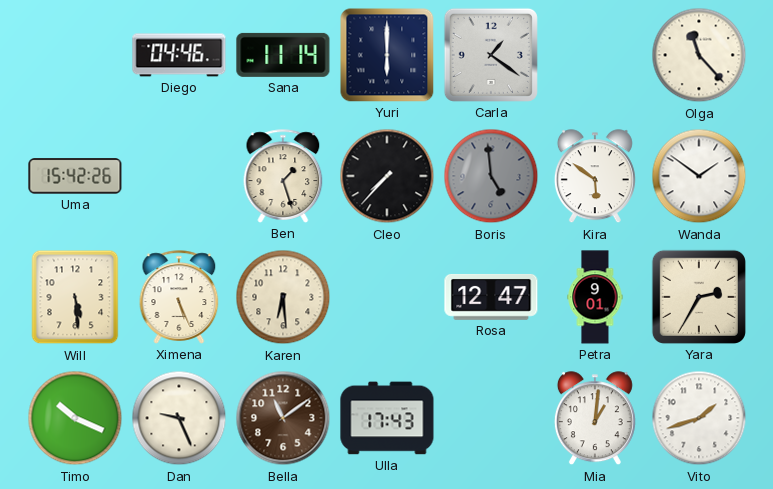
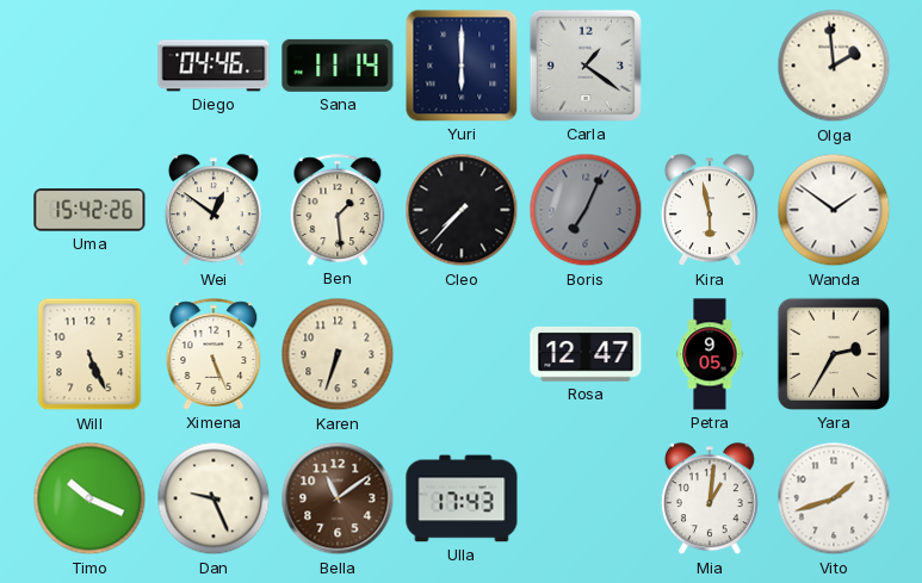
Olga: 11:23 -> 1:59 (834, 66)
Wei: none -> 12:51 (214, 211)
Ben: 1:27 -> 1:29 (338, 210)
Boris: 4:59 -> 7:04 (586, 210)
Kira: 5:51 -> 5:58 (710, 211)
Will: 5:29 -> 5:26 (89, 354)
Karen: 6:29 -> 6:33 (338, 354)
Petra: 9:01 -> 9:05 (710, 354)
